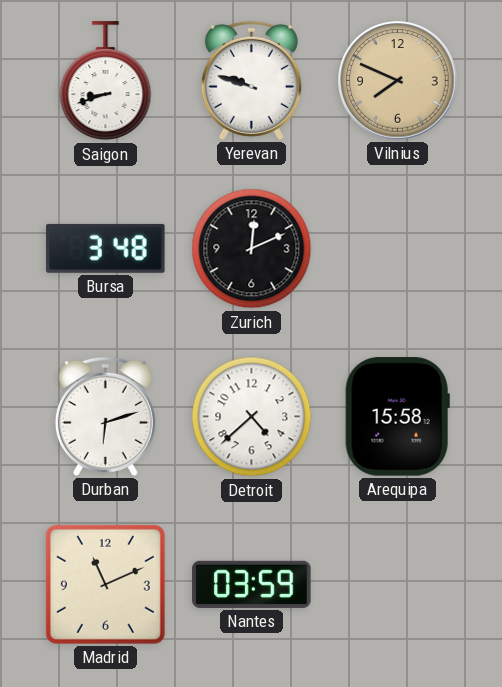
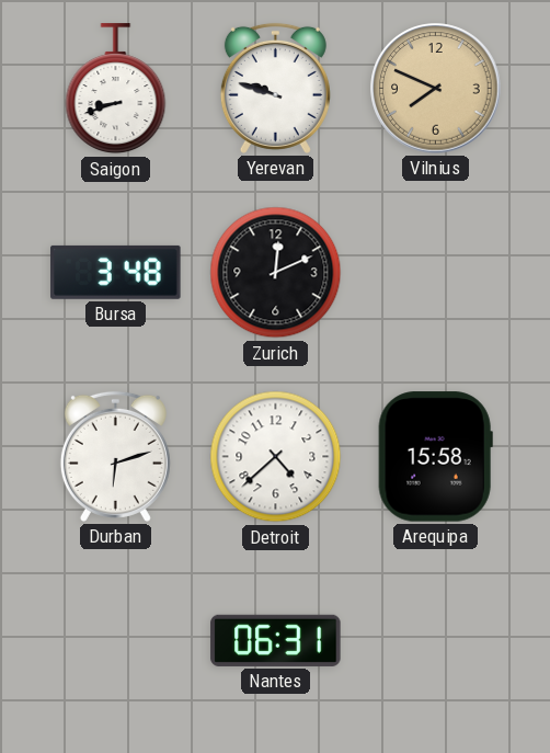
Madrid: 11:11 -> none (105, 584)
Nantes: 03:59 -> 06:31 (276, 640)
